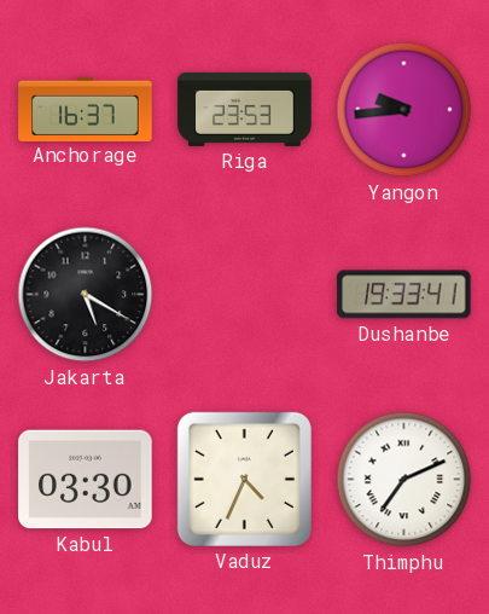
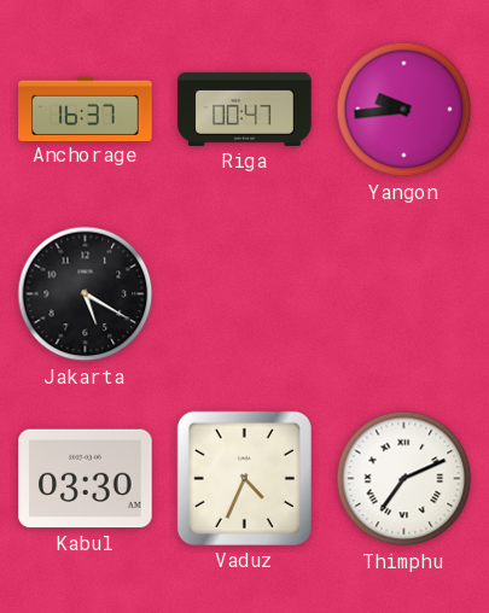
Riga: 23:53 -> 00:47 (245, 109)
Dushanbe: 19:33 -> none (404, 295)
